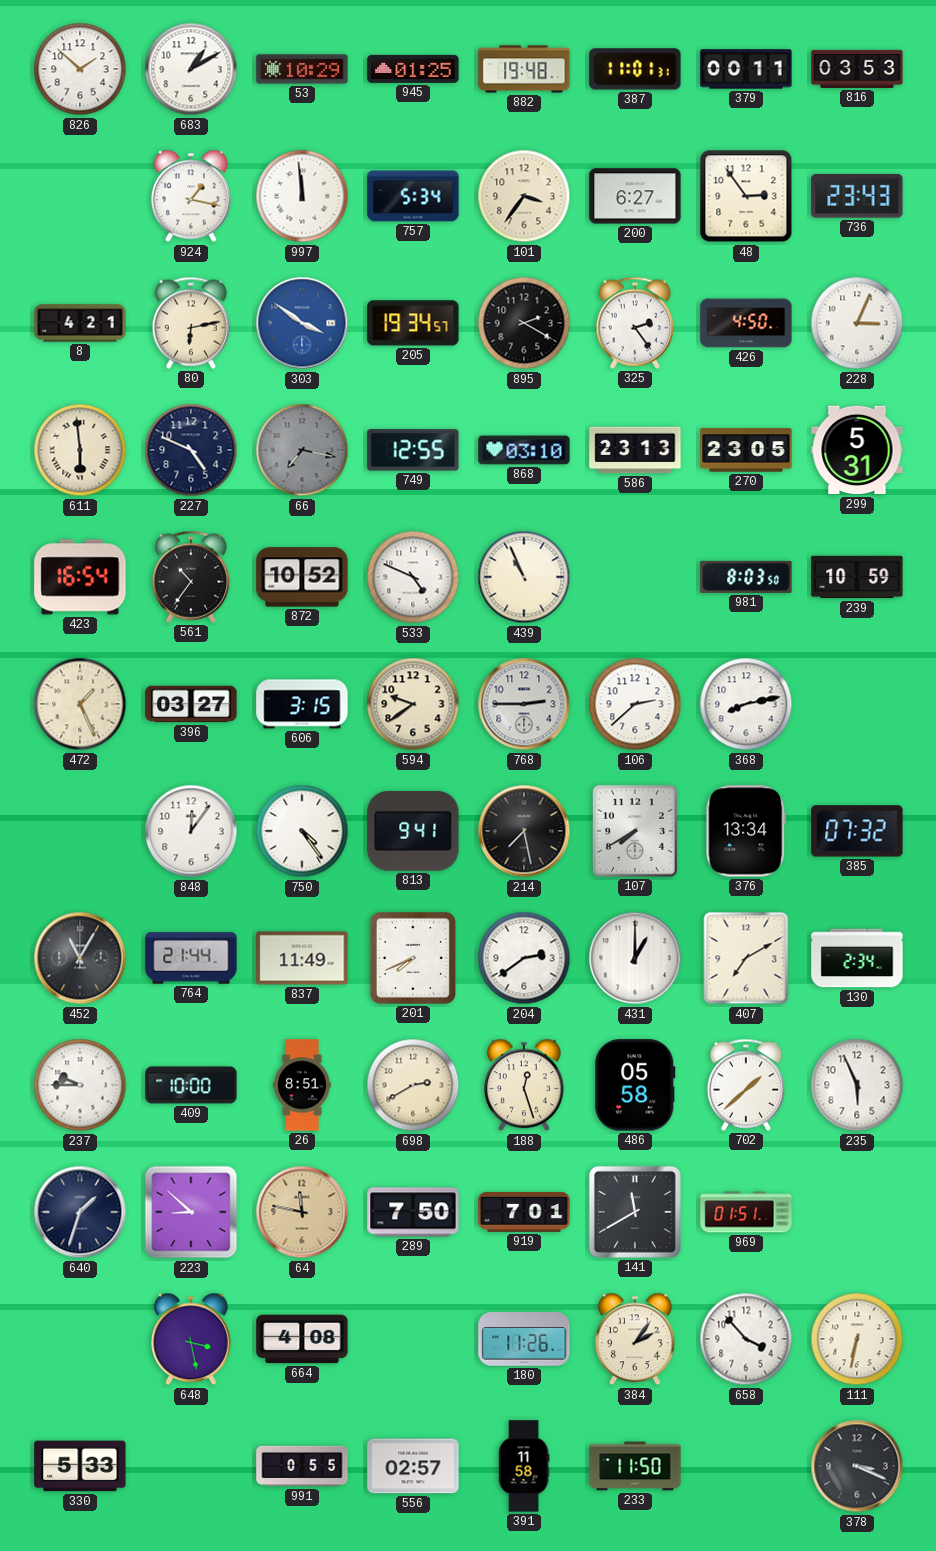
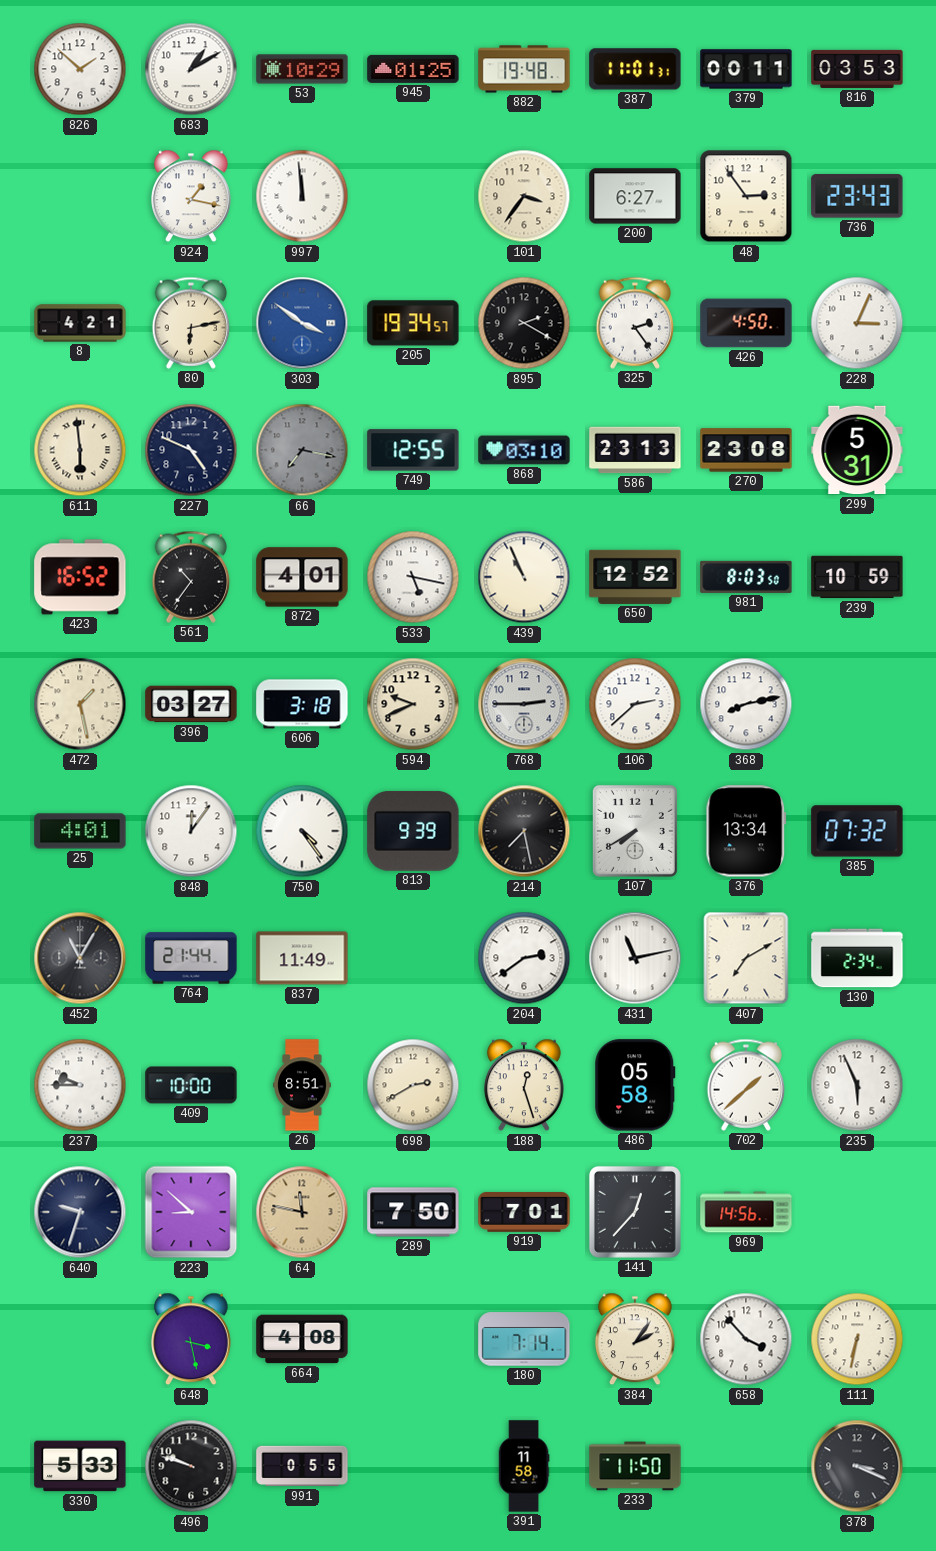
757: 5:34 -> none (413, 196)
270: 23:05 -> 23:08 (746, 450)
423: 16:54 -> 16:52 (80, 577)
872: 10:52 -> 4:01 (302, 577)
533: 4:49 -> 5:17 (413, 577)
650: none -> 12:52 (635, 577)
472: 1:26 -> 1:28 (80, 704)
606: 3:15 -> 3:18 (302, 704)
594: 9:39 -> 9:41 (413, 704)
25: none -> 4:01 (80, 831)
813: 9:41 -> 9:39 (413, 831)
201: 7:41 -> none (413, 958)
431: 1:00 -> 11:13 (635, 958)
640: 1:33 -> 9:33 (80, 1212)
141: 11:40 -> 12:37 (635, 1212)
969: 01:51 -> 14:56 (746, 1212)
180: 11:26 -> 7:14 (524, 1339)
496: none -> 9:48 (191, 1466)
556: 02:57 -> none (413, 1466)
